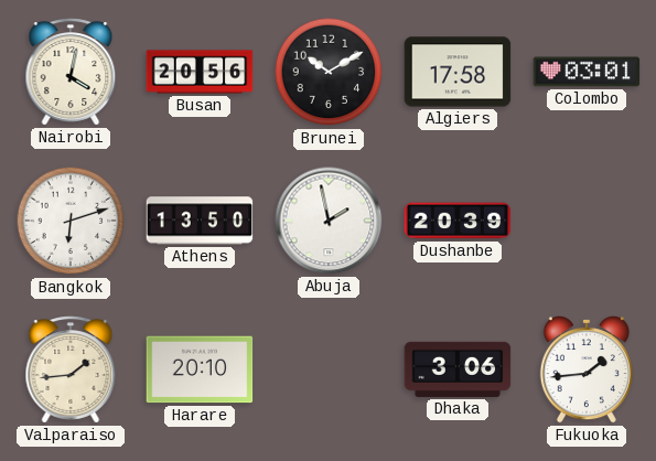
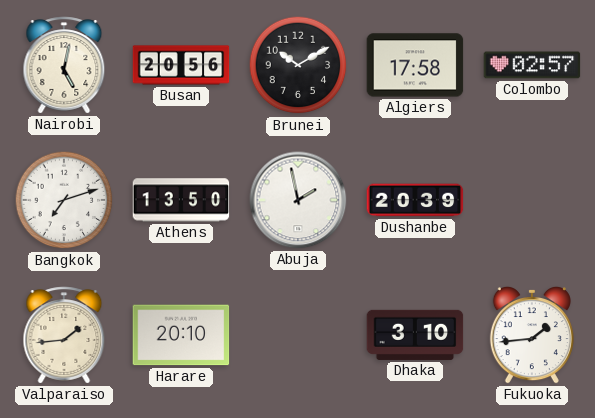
Nairobi: 4:02 -> 5:02 (64, 65)
Colombo: 03:01 -> 02:57 (532, 65)
Bangkok: 6:12 -> 7:12 (64, 200)
Dhaka: 3:06 -> 3:10 (415, 335)
